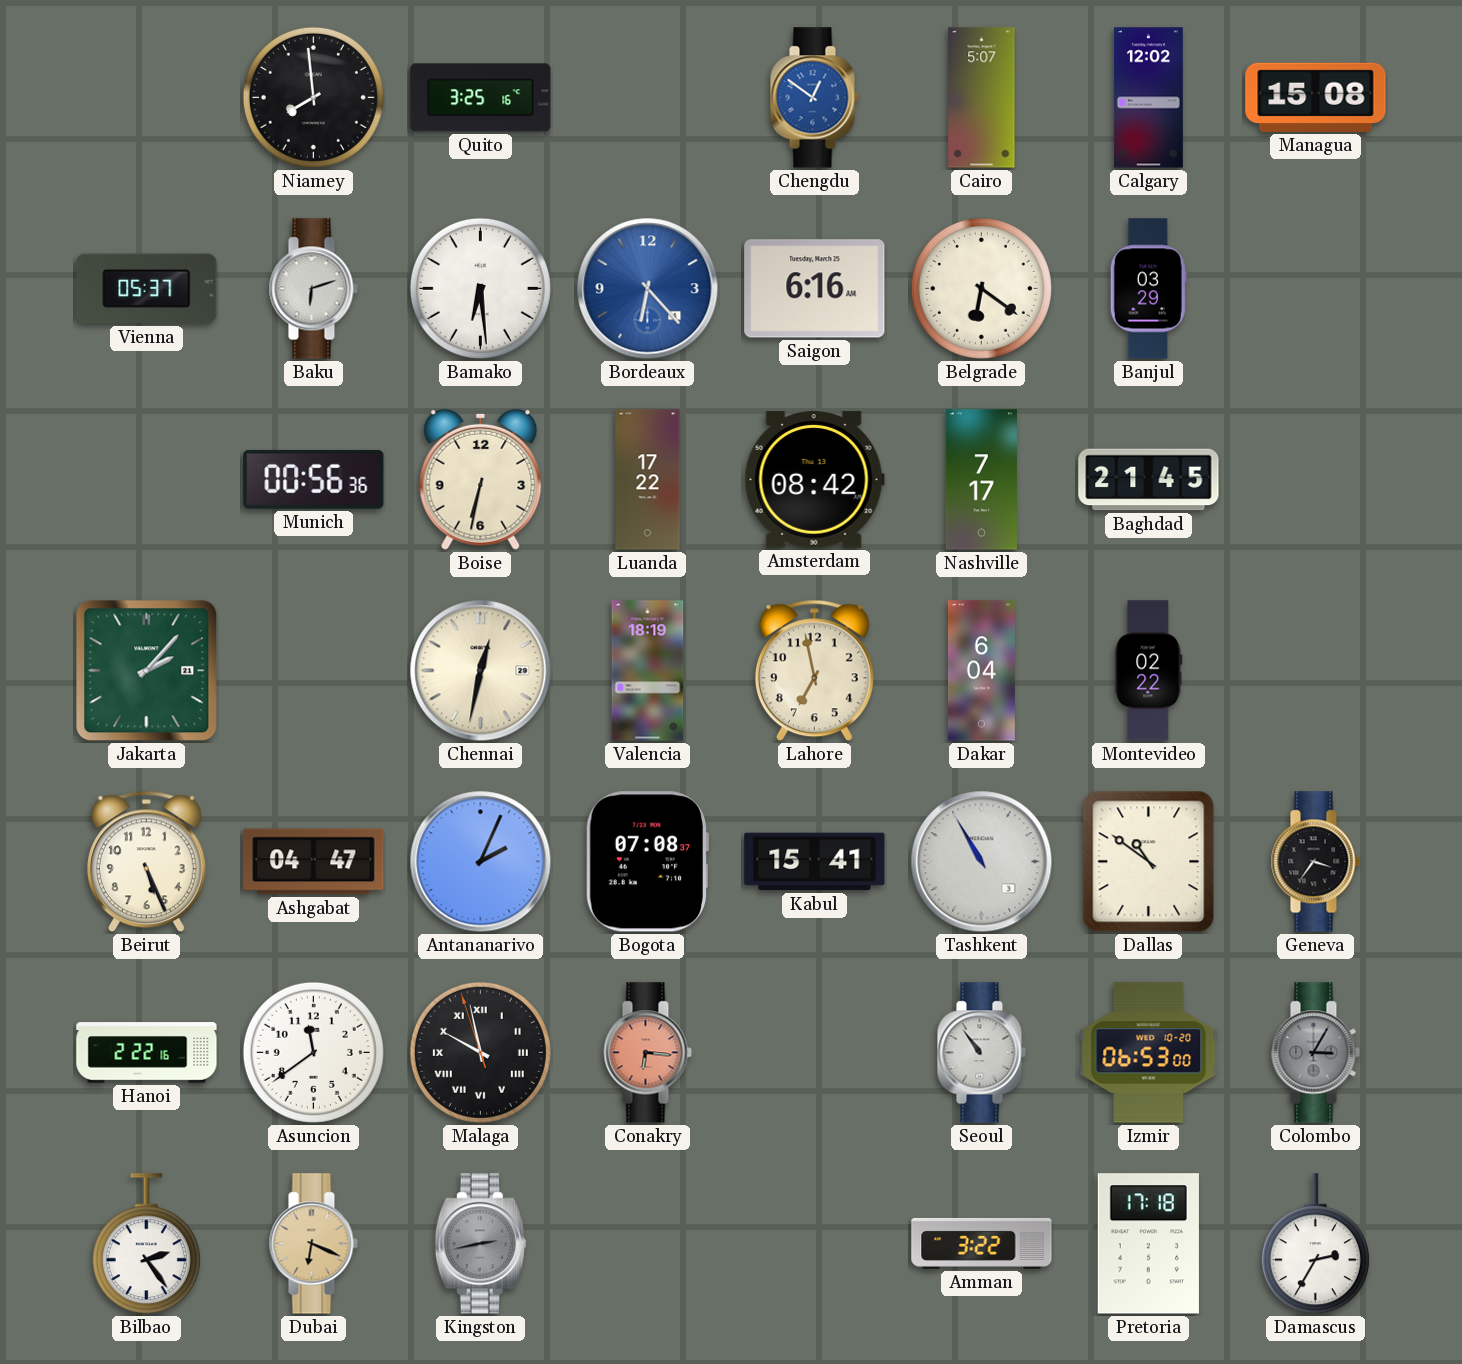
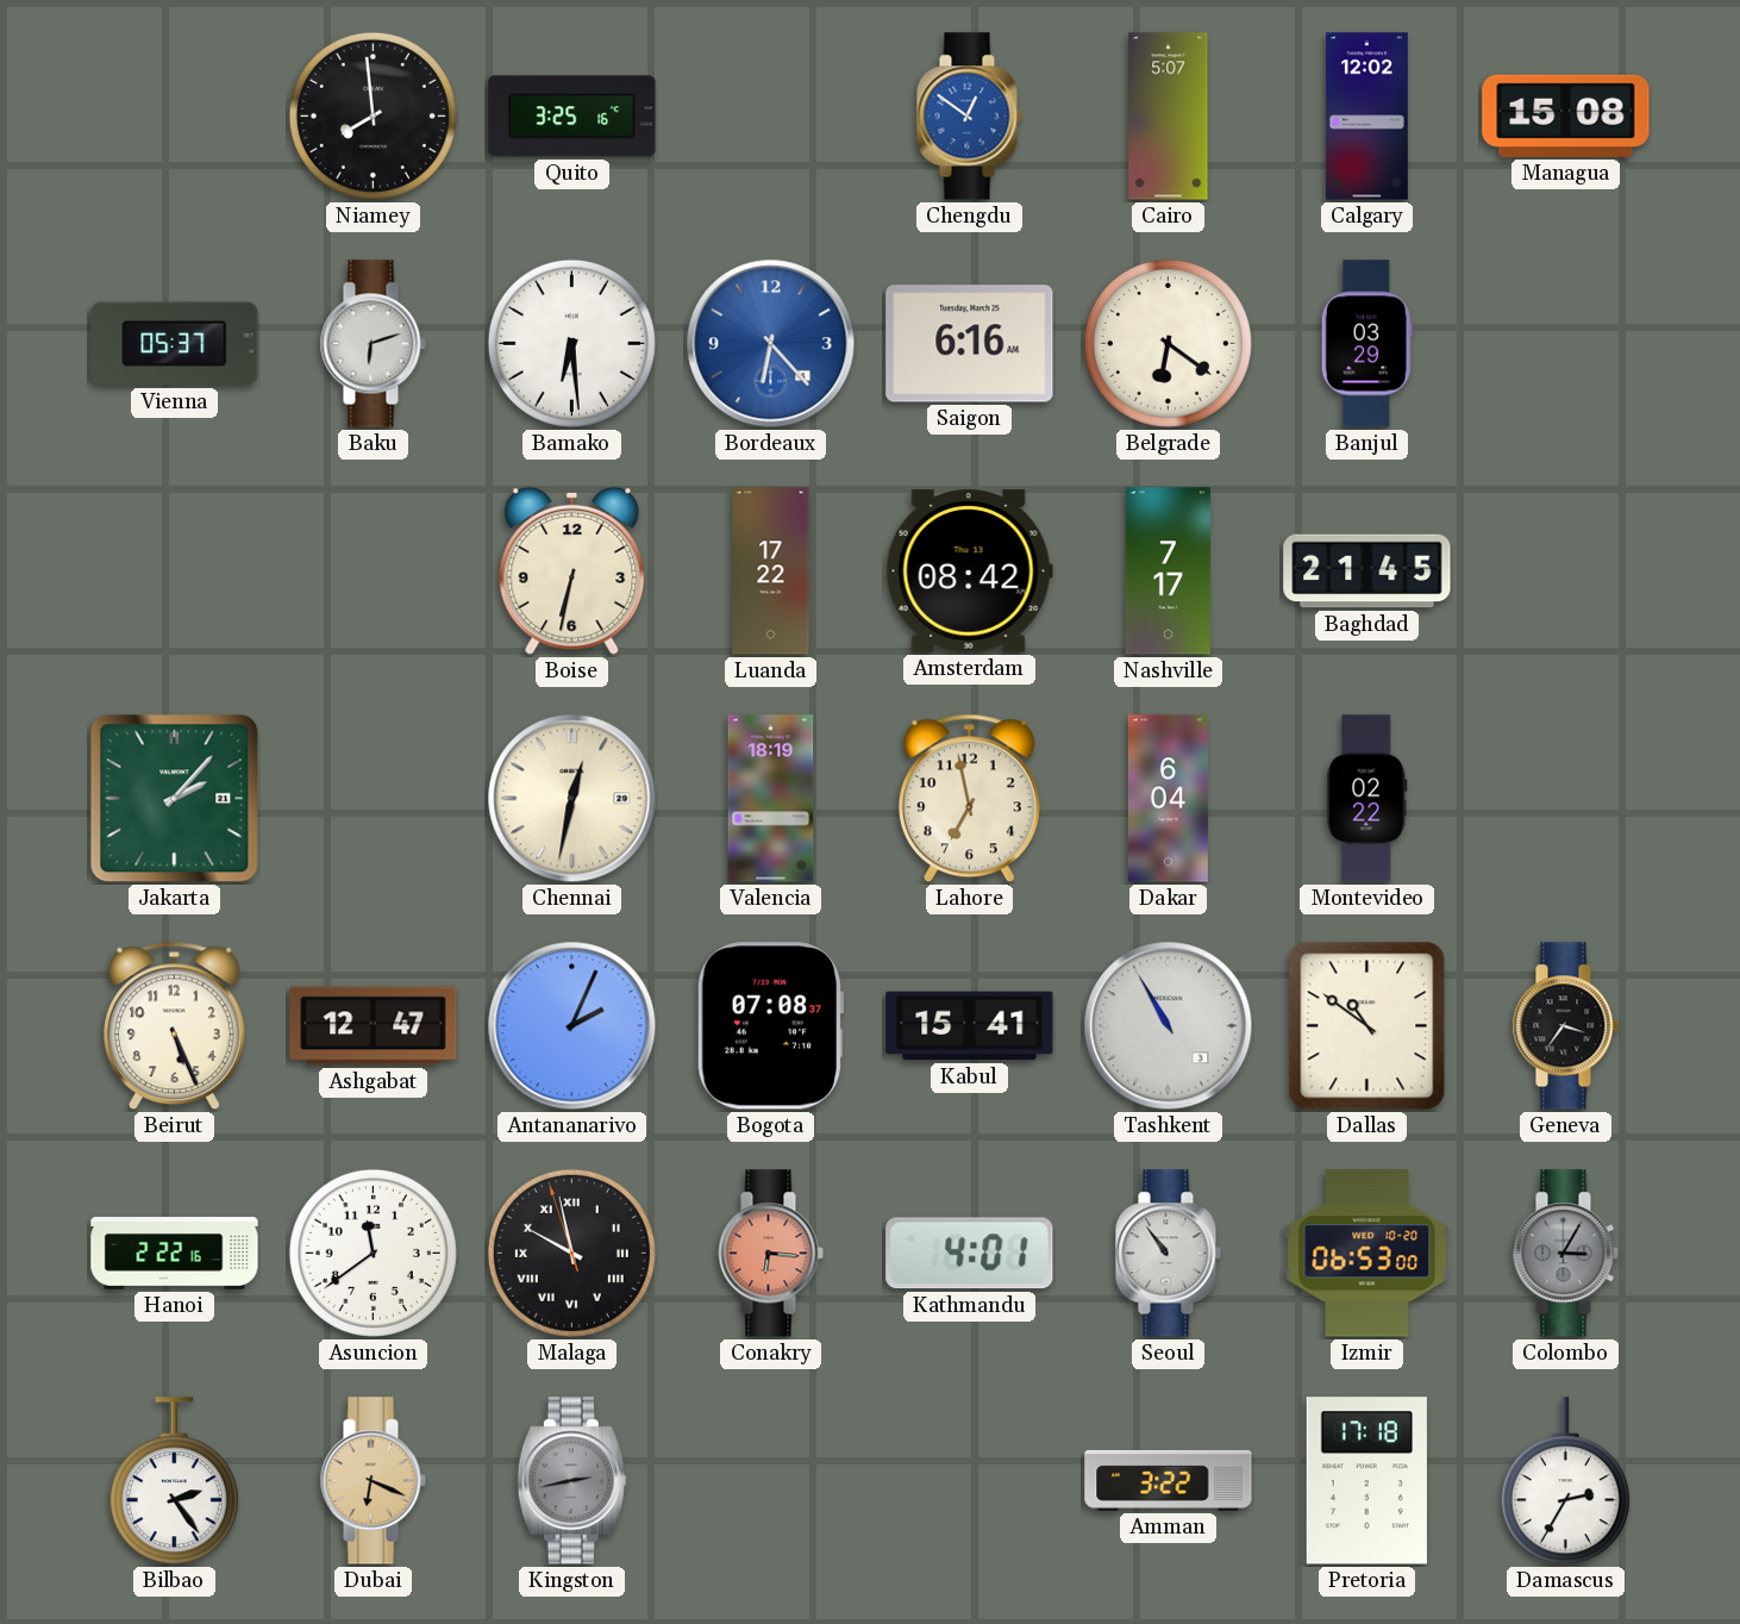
Munich: 00:56 -> none (314, 479)
Ashgabat: 04:47 -> 12:47 (374, 1026)
Kathmandu: none -> 4:01 (970, 1254)
